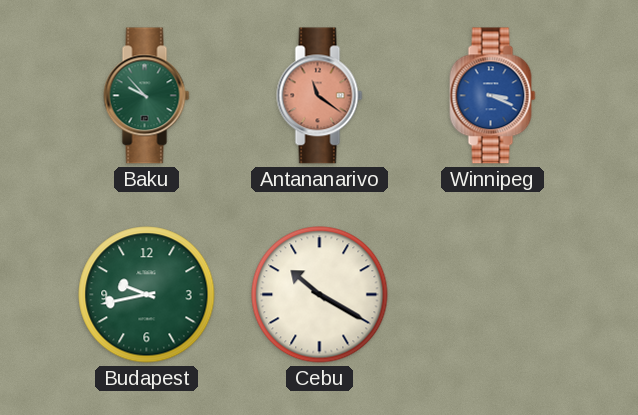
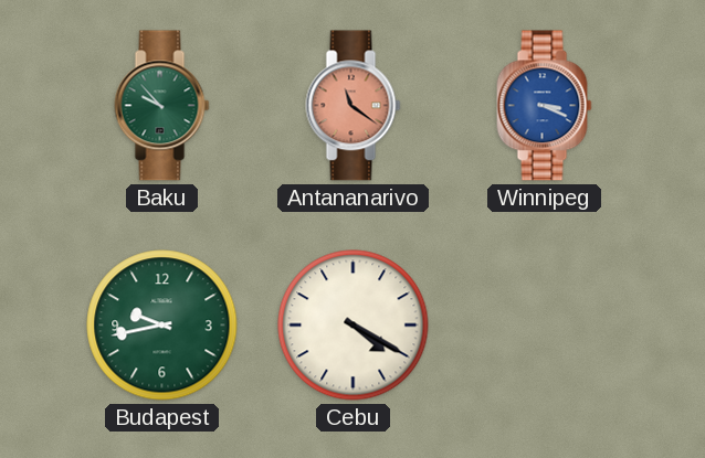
Cebu: 10:20 -> 4:20 (354, 326)
